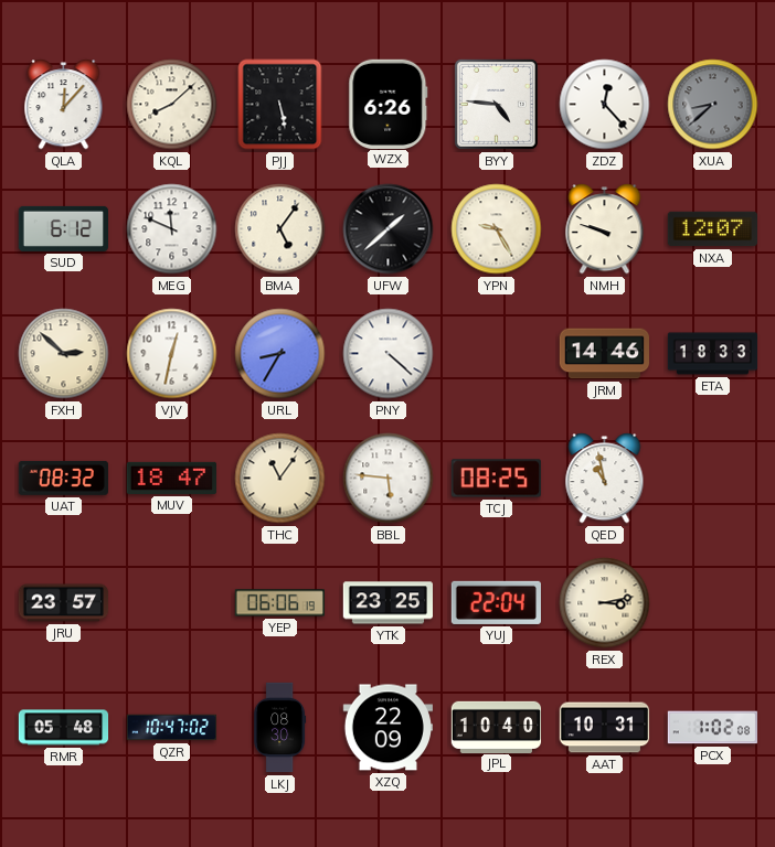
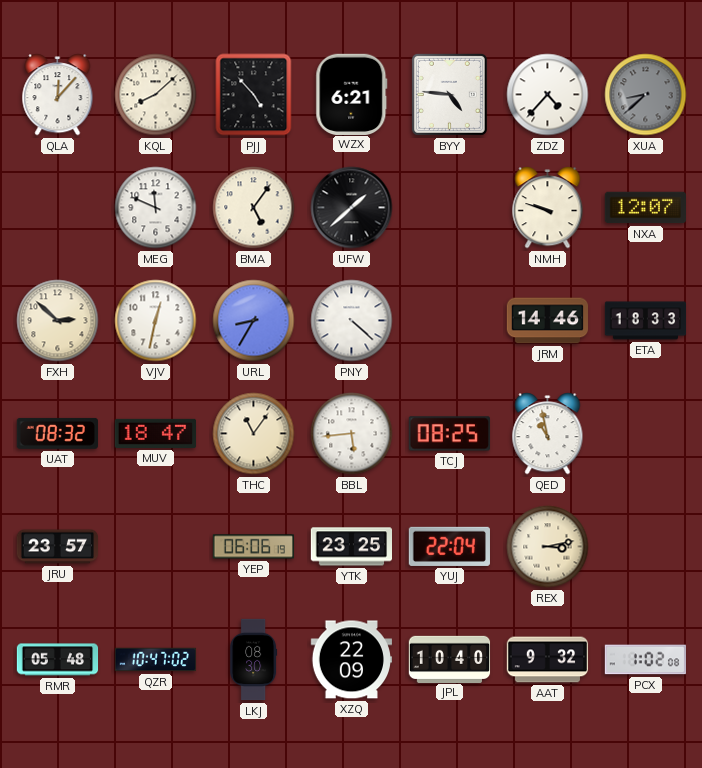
PJJ: 5:28 -> 4:53 (254, 95)
WZX: 6:26 -> 6:21 (352, 94)
ZDZ: 12:23 -> 4:37 (548, 95)
SUD: 6:12 -> none (63, 228)
YPN: 9:25 -> none (497, 229)
BBL: 5:46 -> 5:44 (352, 434)
AAT: 10:31 -> 9:32 (548, 660)
